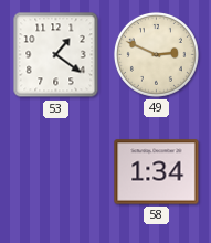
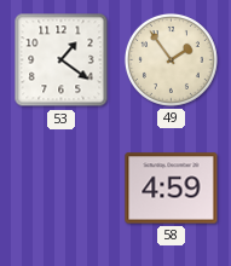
49: 2:49 -> 1:54 (171, 59)
58: 1:34 -> 4:59 (172, 189)
